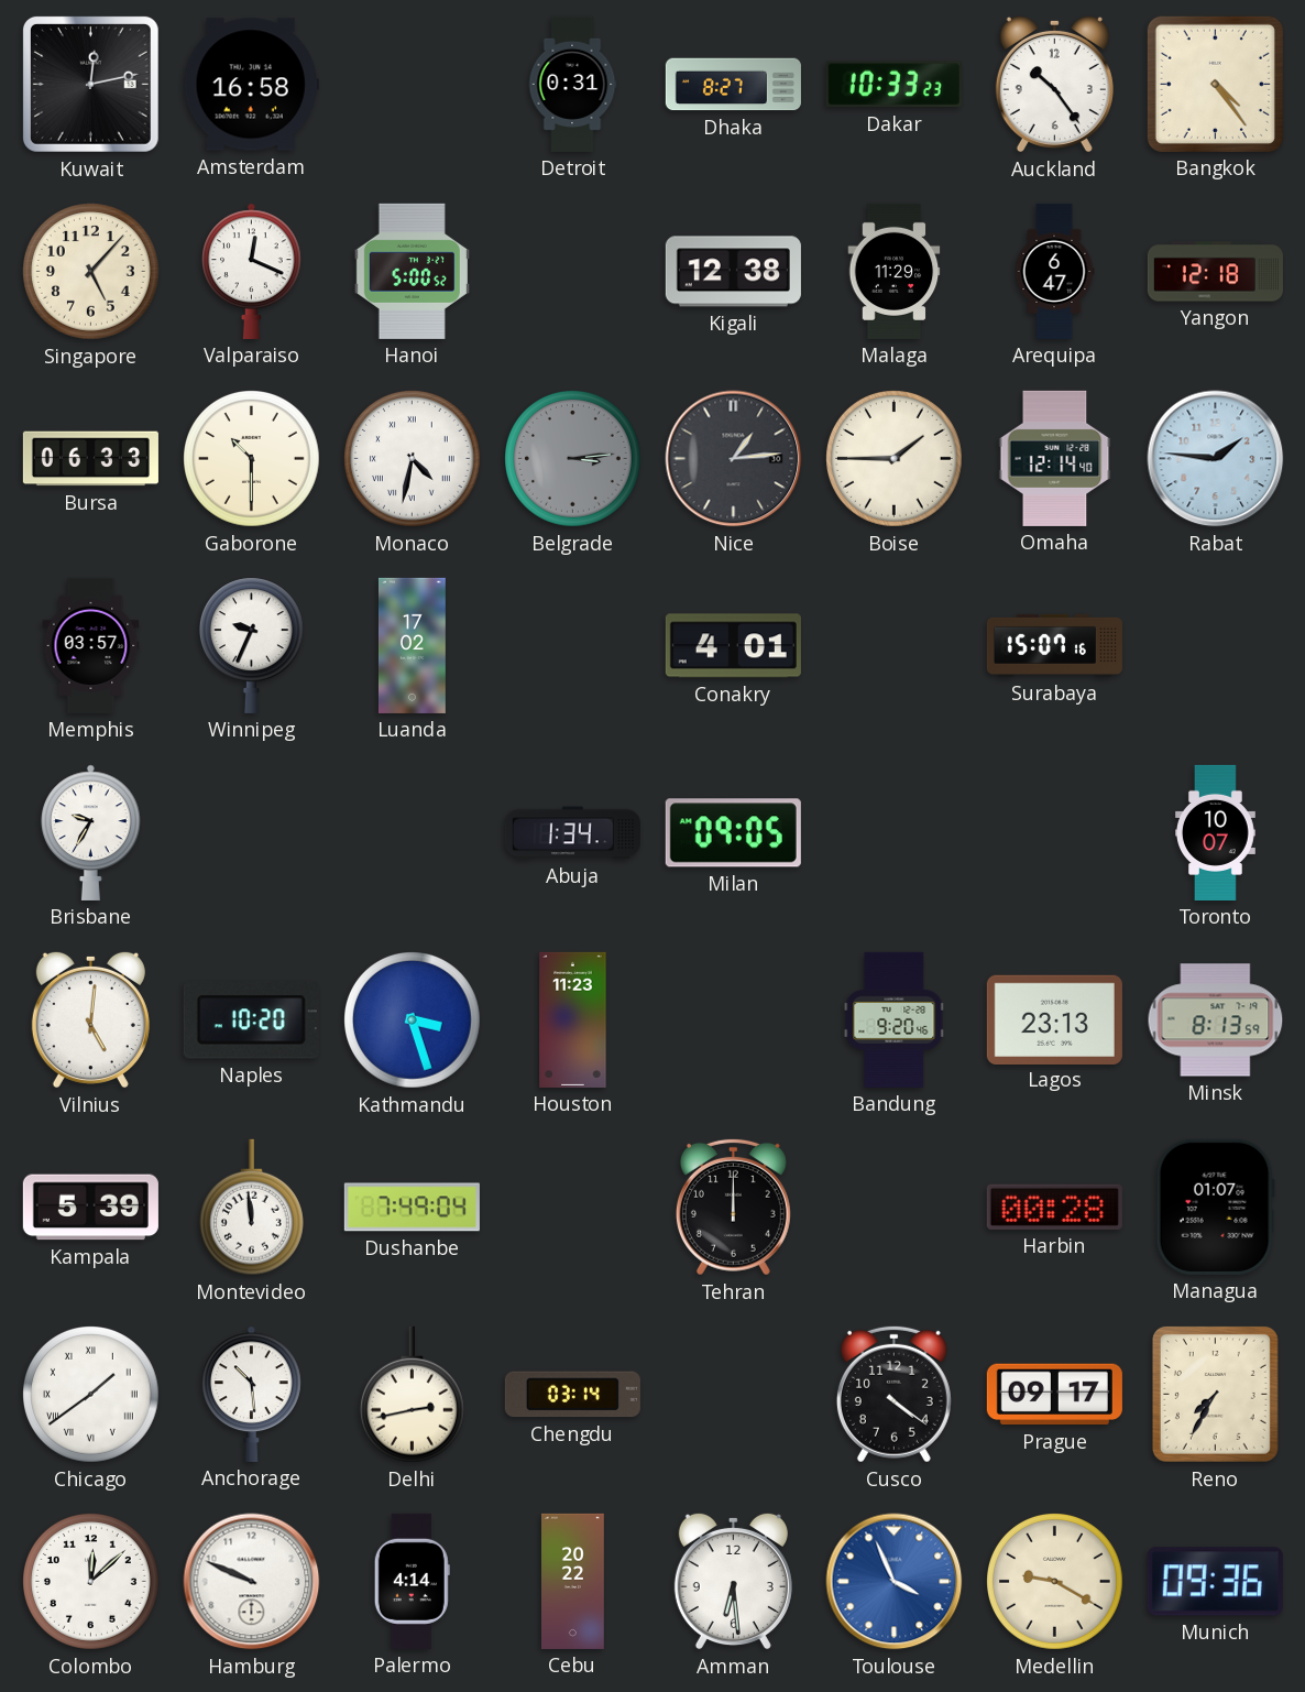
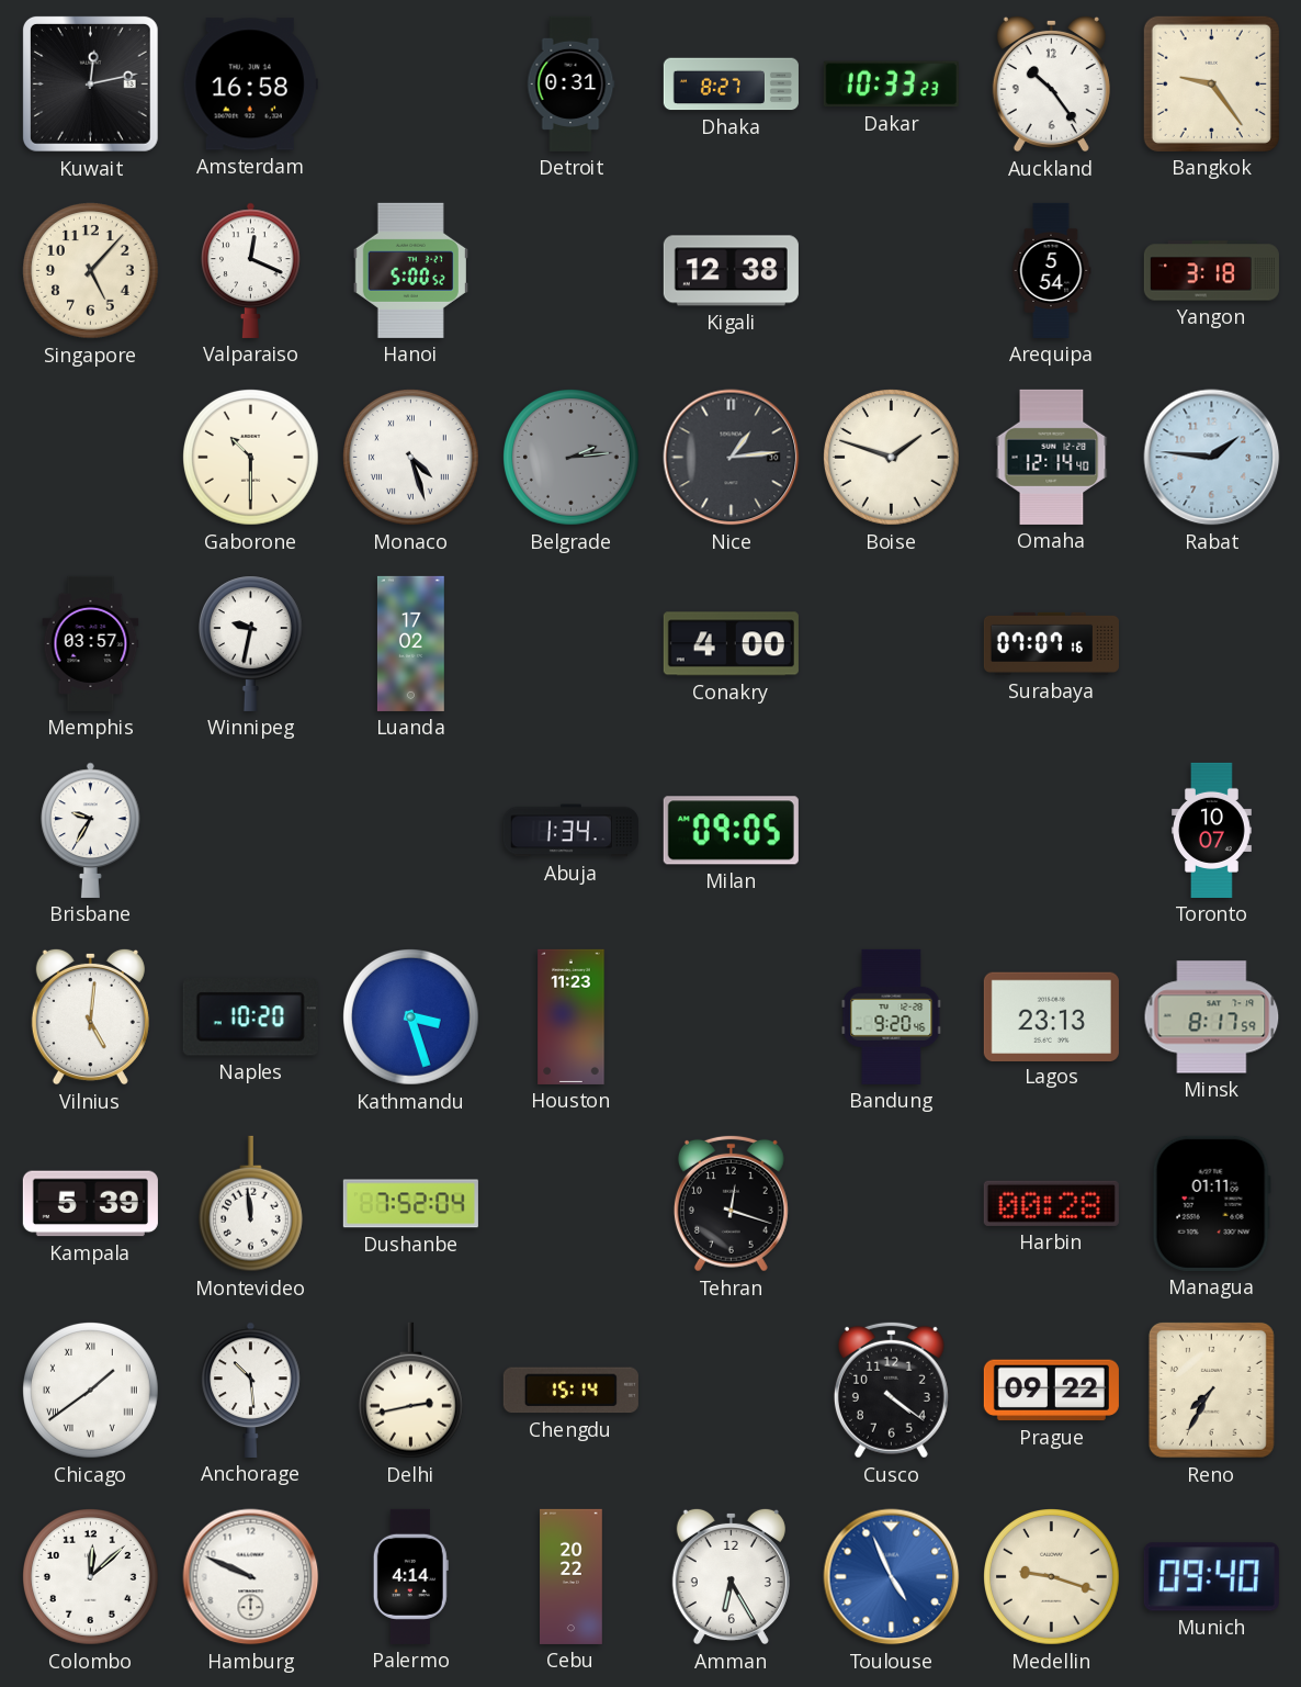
Bangkok: 4:24 -> 9:24 (1211, 83)
Malaga: 11:29 -> none (895, 271)
Arequipa: 6:47 -> 5:54 (1051, 270)
Yangon: 12:18 -> 3:18 (1211, 271)
Bursa: 06:33 -> none (90, 459)
Monaco: 4:32 -> 4:27 (411, 458)
Belgrade: 3:14 -> 2:14 (572, 458)
Boise: 1:45 -> 1:48 (892, 458)
Winnipeg: 9:34 -> 9:32 (250, 643)
Conakry: 4:01 -> 4:00 (731, 644)
Surabaya: 15:07 -> 07:07 (1051, 643)
Minsk: 8:13 -> 8:17 (1212, 1017)
Dushanbe: 7:49 -> 7:52 (410, 1204)
Tehran: 12:00 -> 12:18 (731, 1203)
Managua: 01:07 -> 01:11 (1211, 1203)
Chengdu: 03:14 -> 15:14 (570, 1391)
Prague: 09:17 -> 09:22 (1051, 1391)
Amman: 6:29 -> 6:25 (731, 1576)
Toulouse: 3:56 -> 4:56 (892, 1577)
Medellin: 9:20 -> 9:18 (1052, 1577)
Munich: 09:36 -> 09:40 (1211, 1577)
